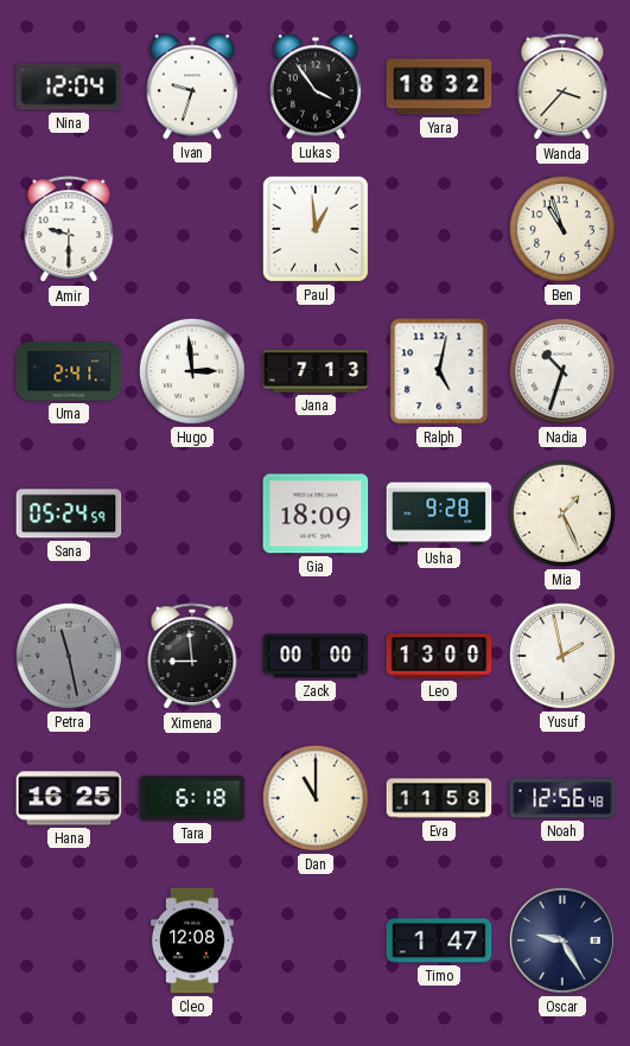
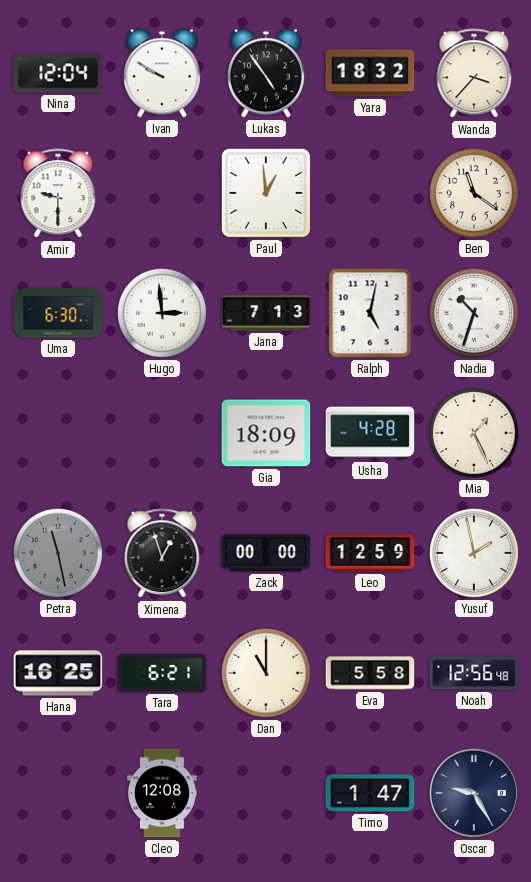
Ivan: 9:33 -> 9:50 (162, 73)
Lukas: 3:54 -> 4:54 (266, 73)
Ben: 10:57 -> 11:21 (474, 193)
Uma: 2:41 -> 6:30 (58, 313)
Sana: 05:24 -> none (69, 514)
Usha: 9:28 -> 4:28 (370, 433)
Ximena: 8:59 -> 12:57 (162, 554)
Leo: 13:00 -> 12:59 (370, 553)
Tara: 6:18 -> 6:21 (162, 674)
Eva: 11:58 -> 5:58 (370, 673)
